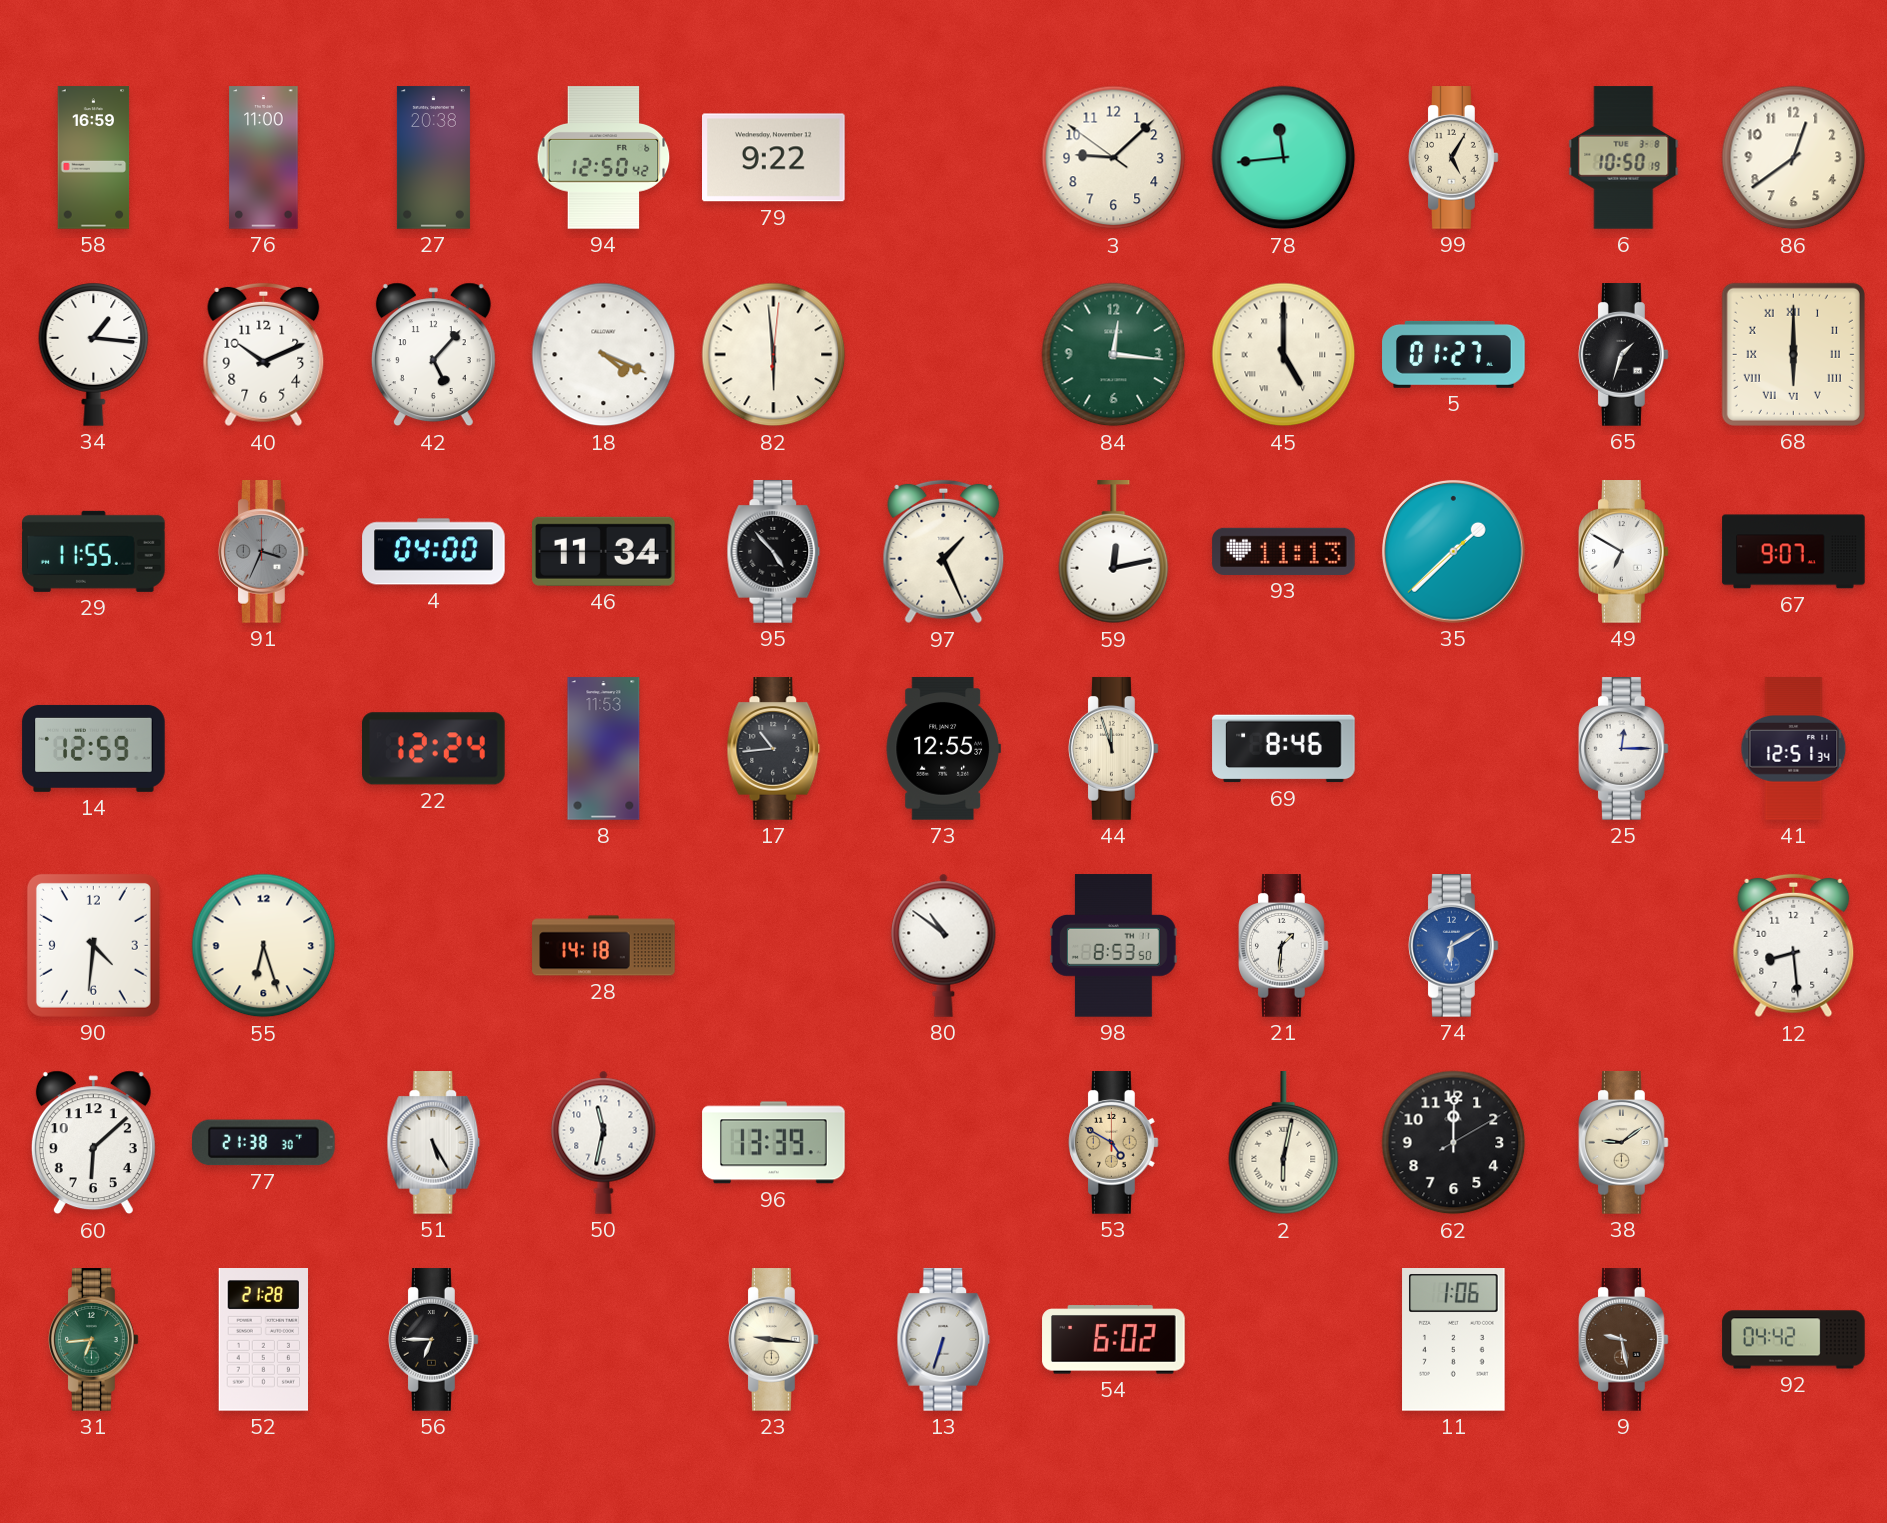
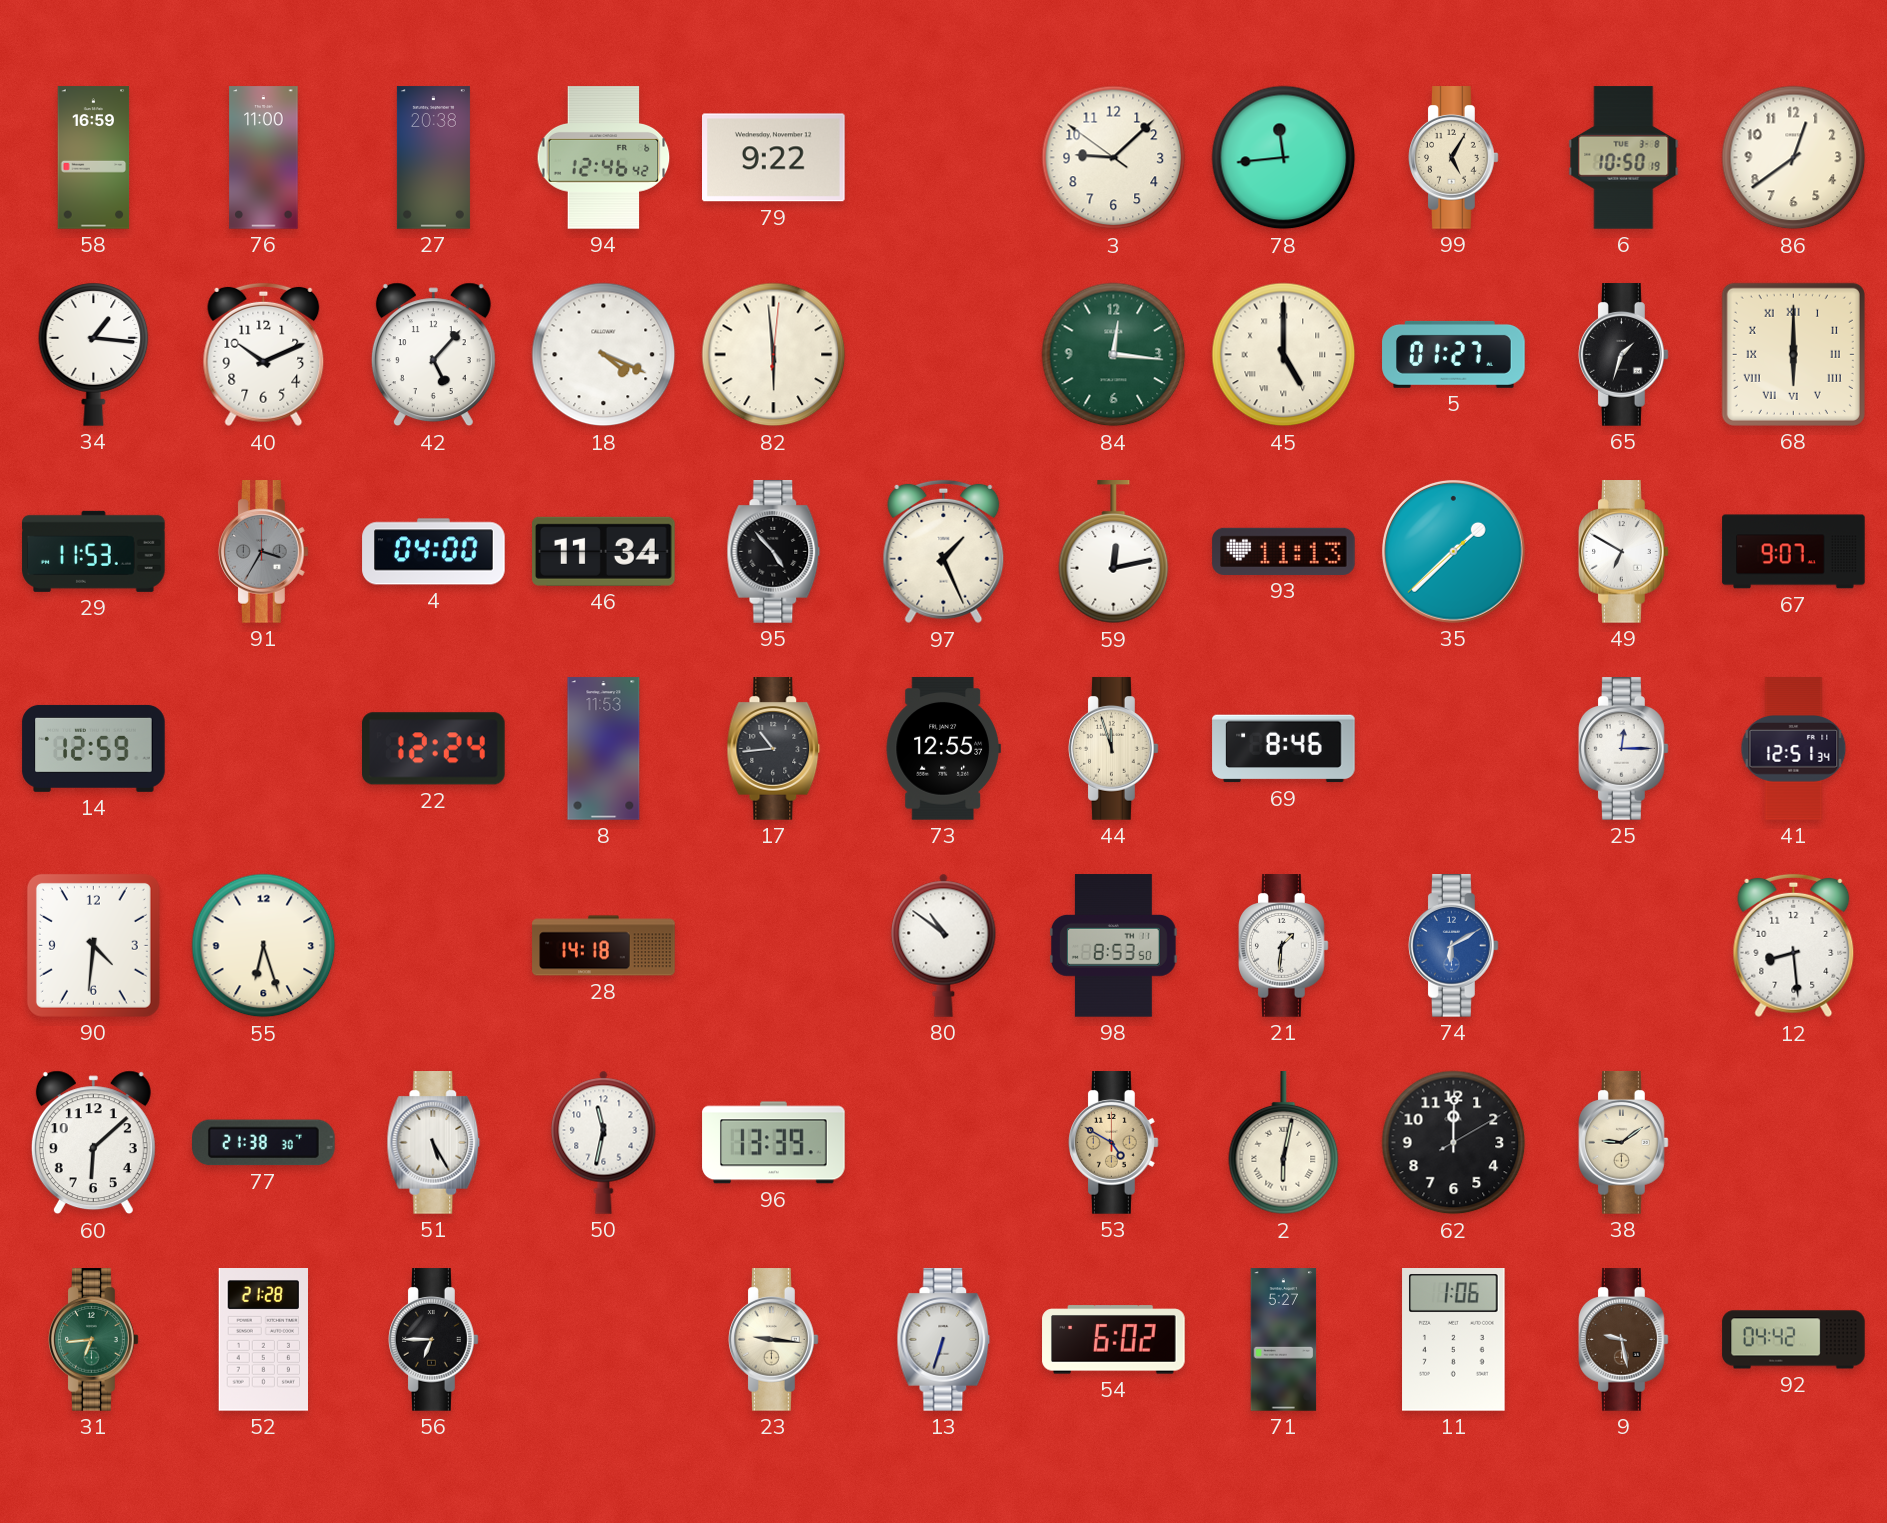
94: 12:50 -> 12:46 (604, 158)
29: 11:55 -> 11:53 (94, 551)
91: 3:34 -> 3:35 (264, 552)
71: none -> 5:27 (1284, 1340)
